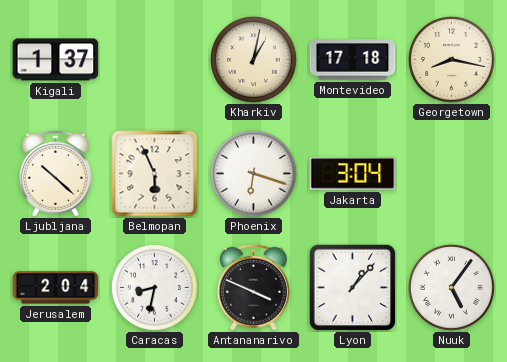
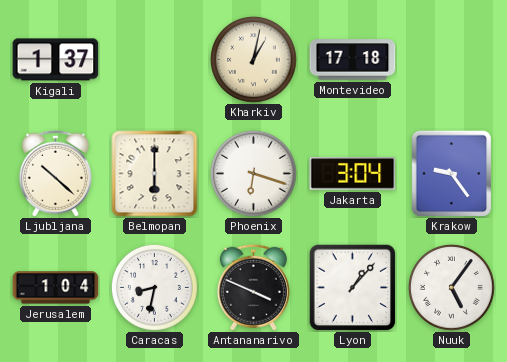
Georgetown: 8:17 -> none (451, 59)
Belmopan: 5:56 -> 6:00 (155, 174)
Krakow: none -> 9:24 (452, 173)
Jerusalem: 2:04 -> 1:04 (56, 288)
